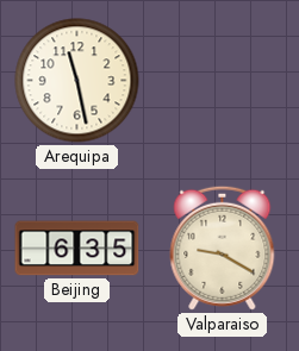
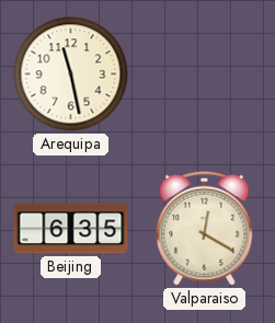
Valparaiso: 9:20 -> 12:20 (205, 228)
